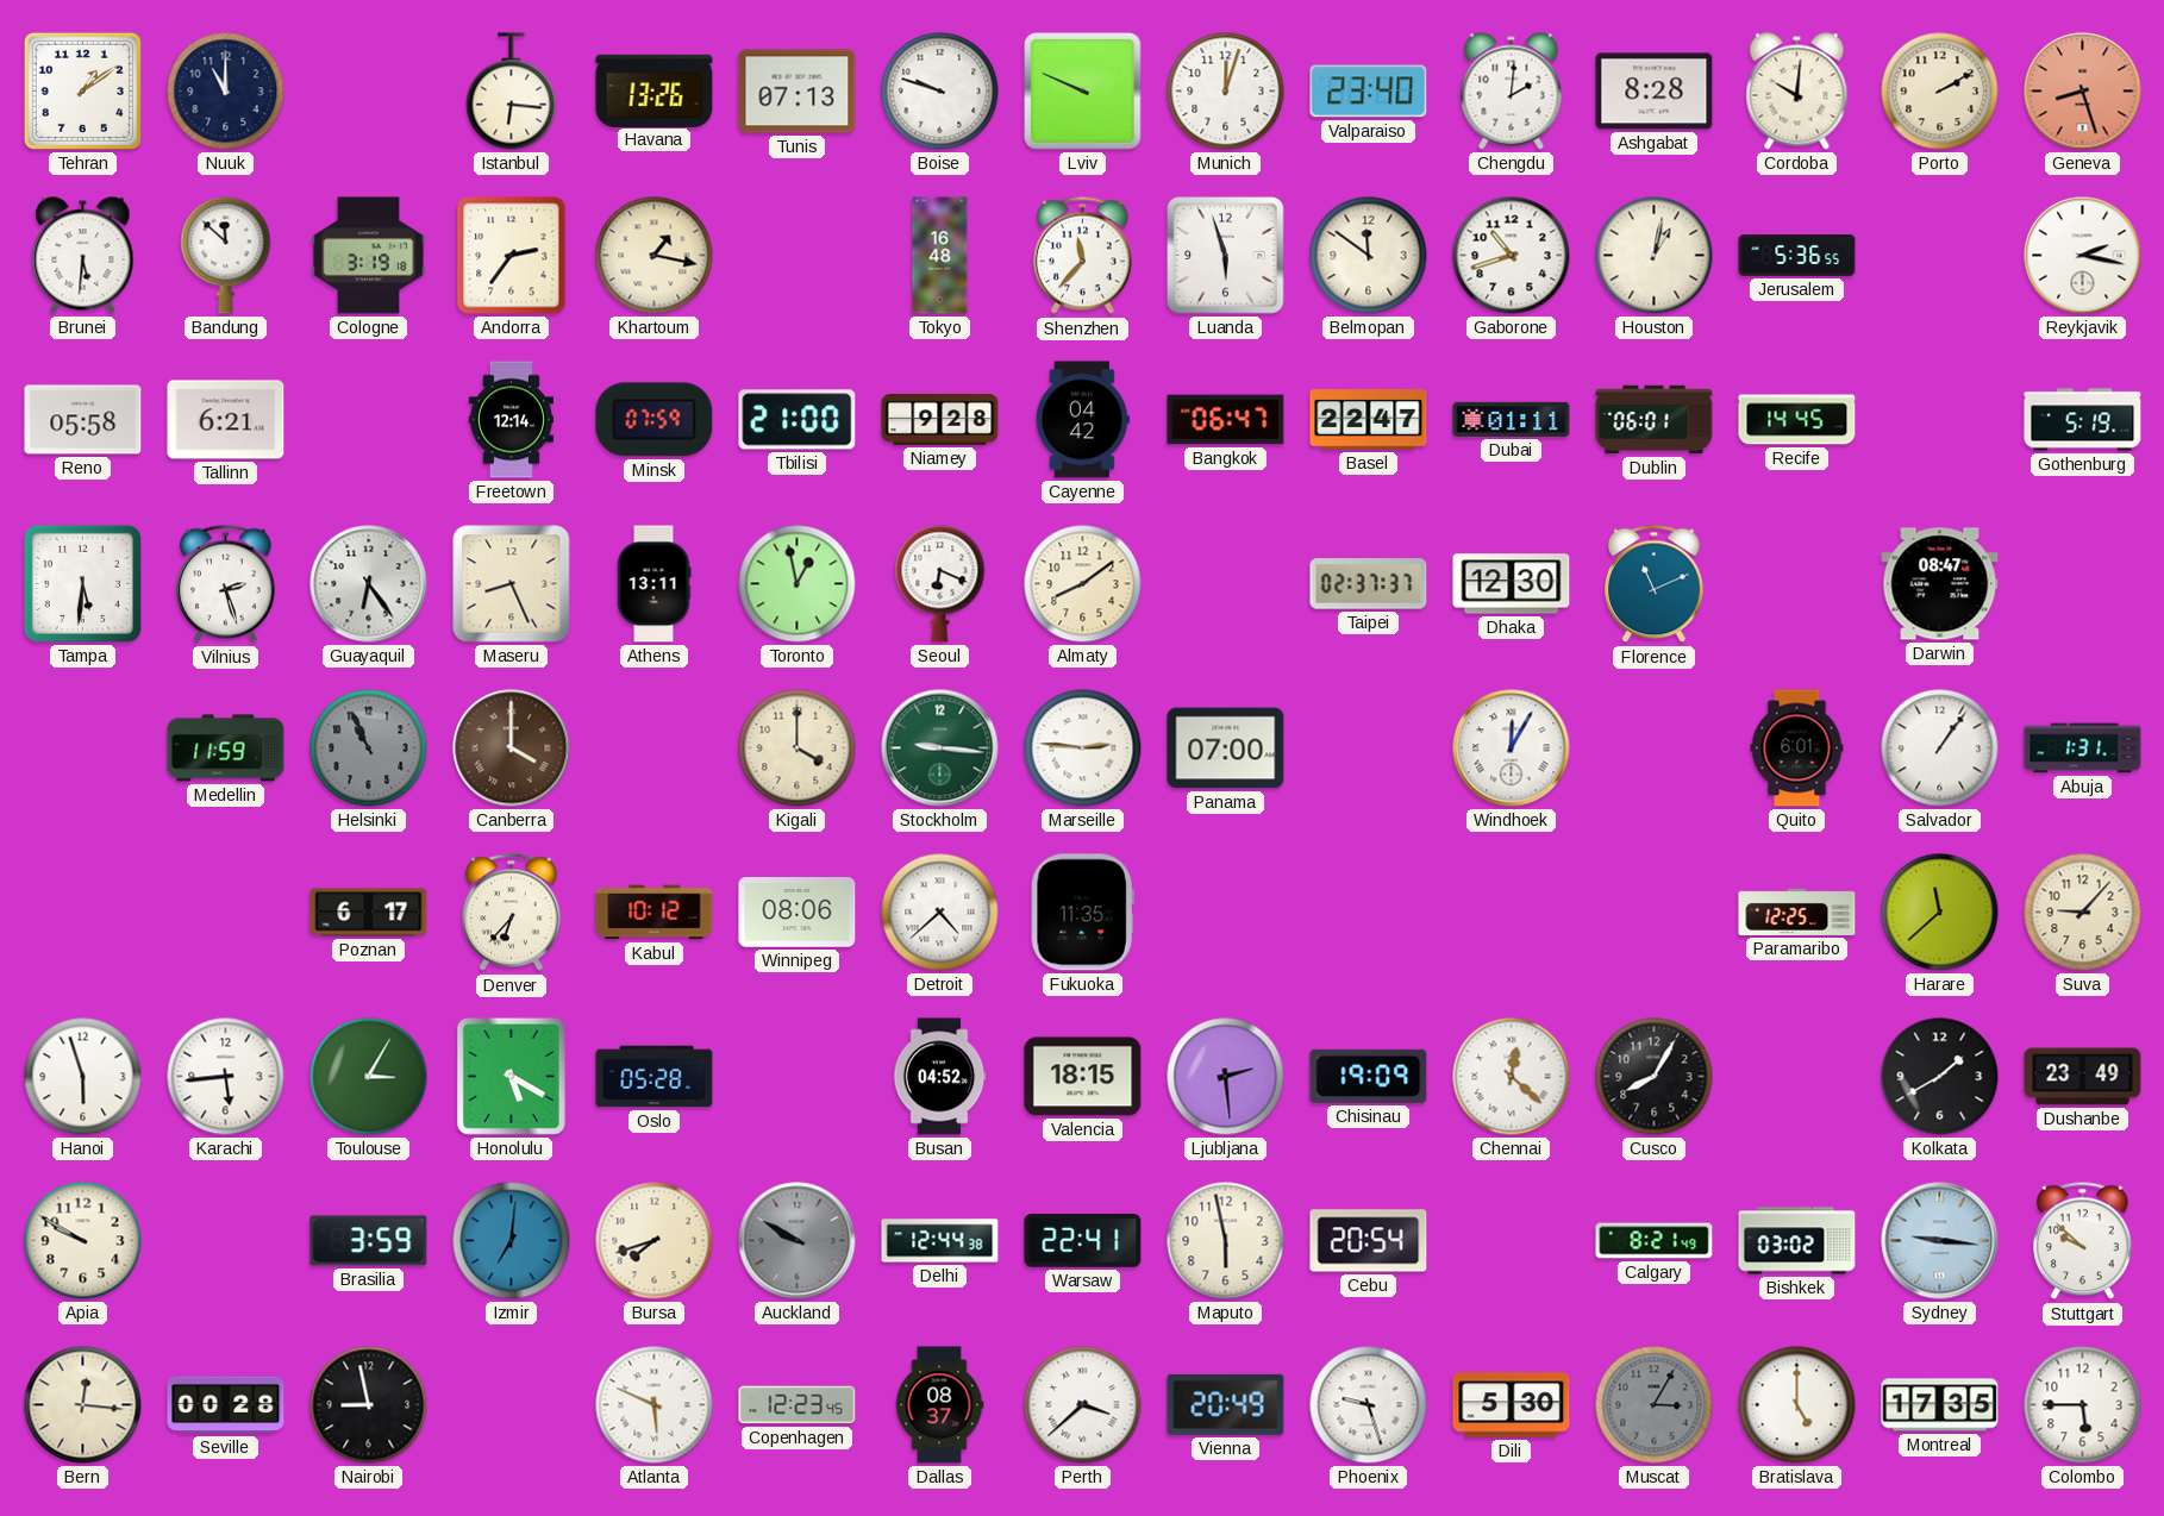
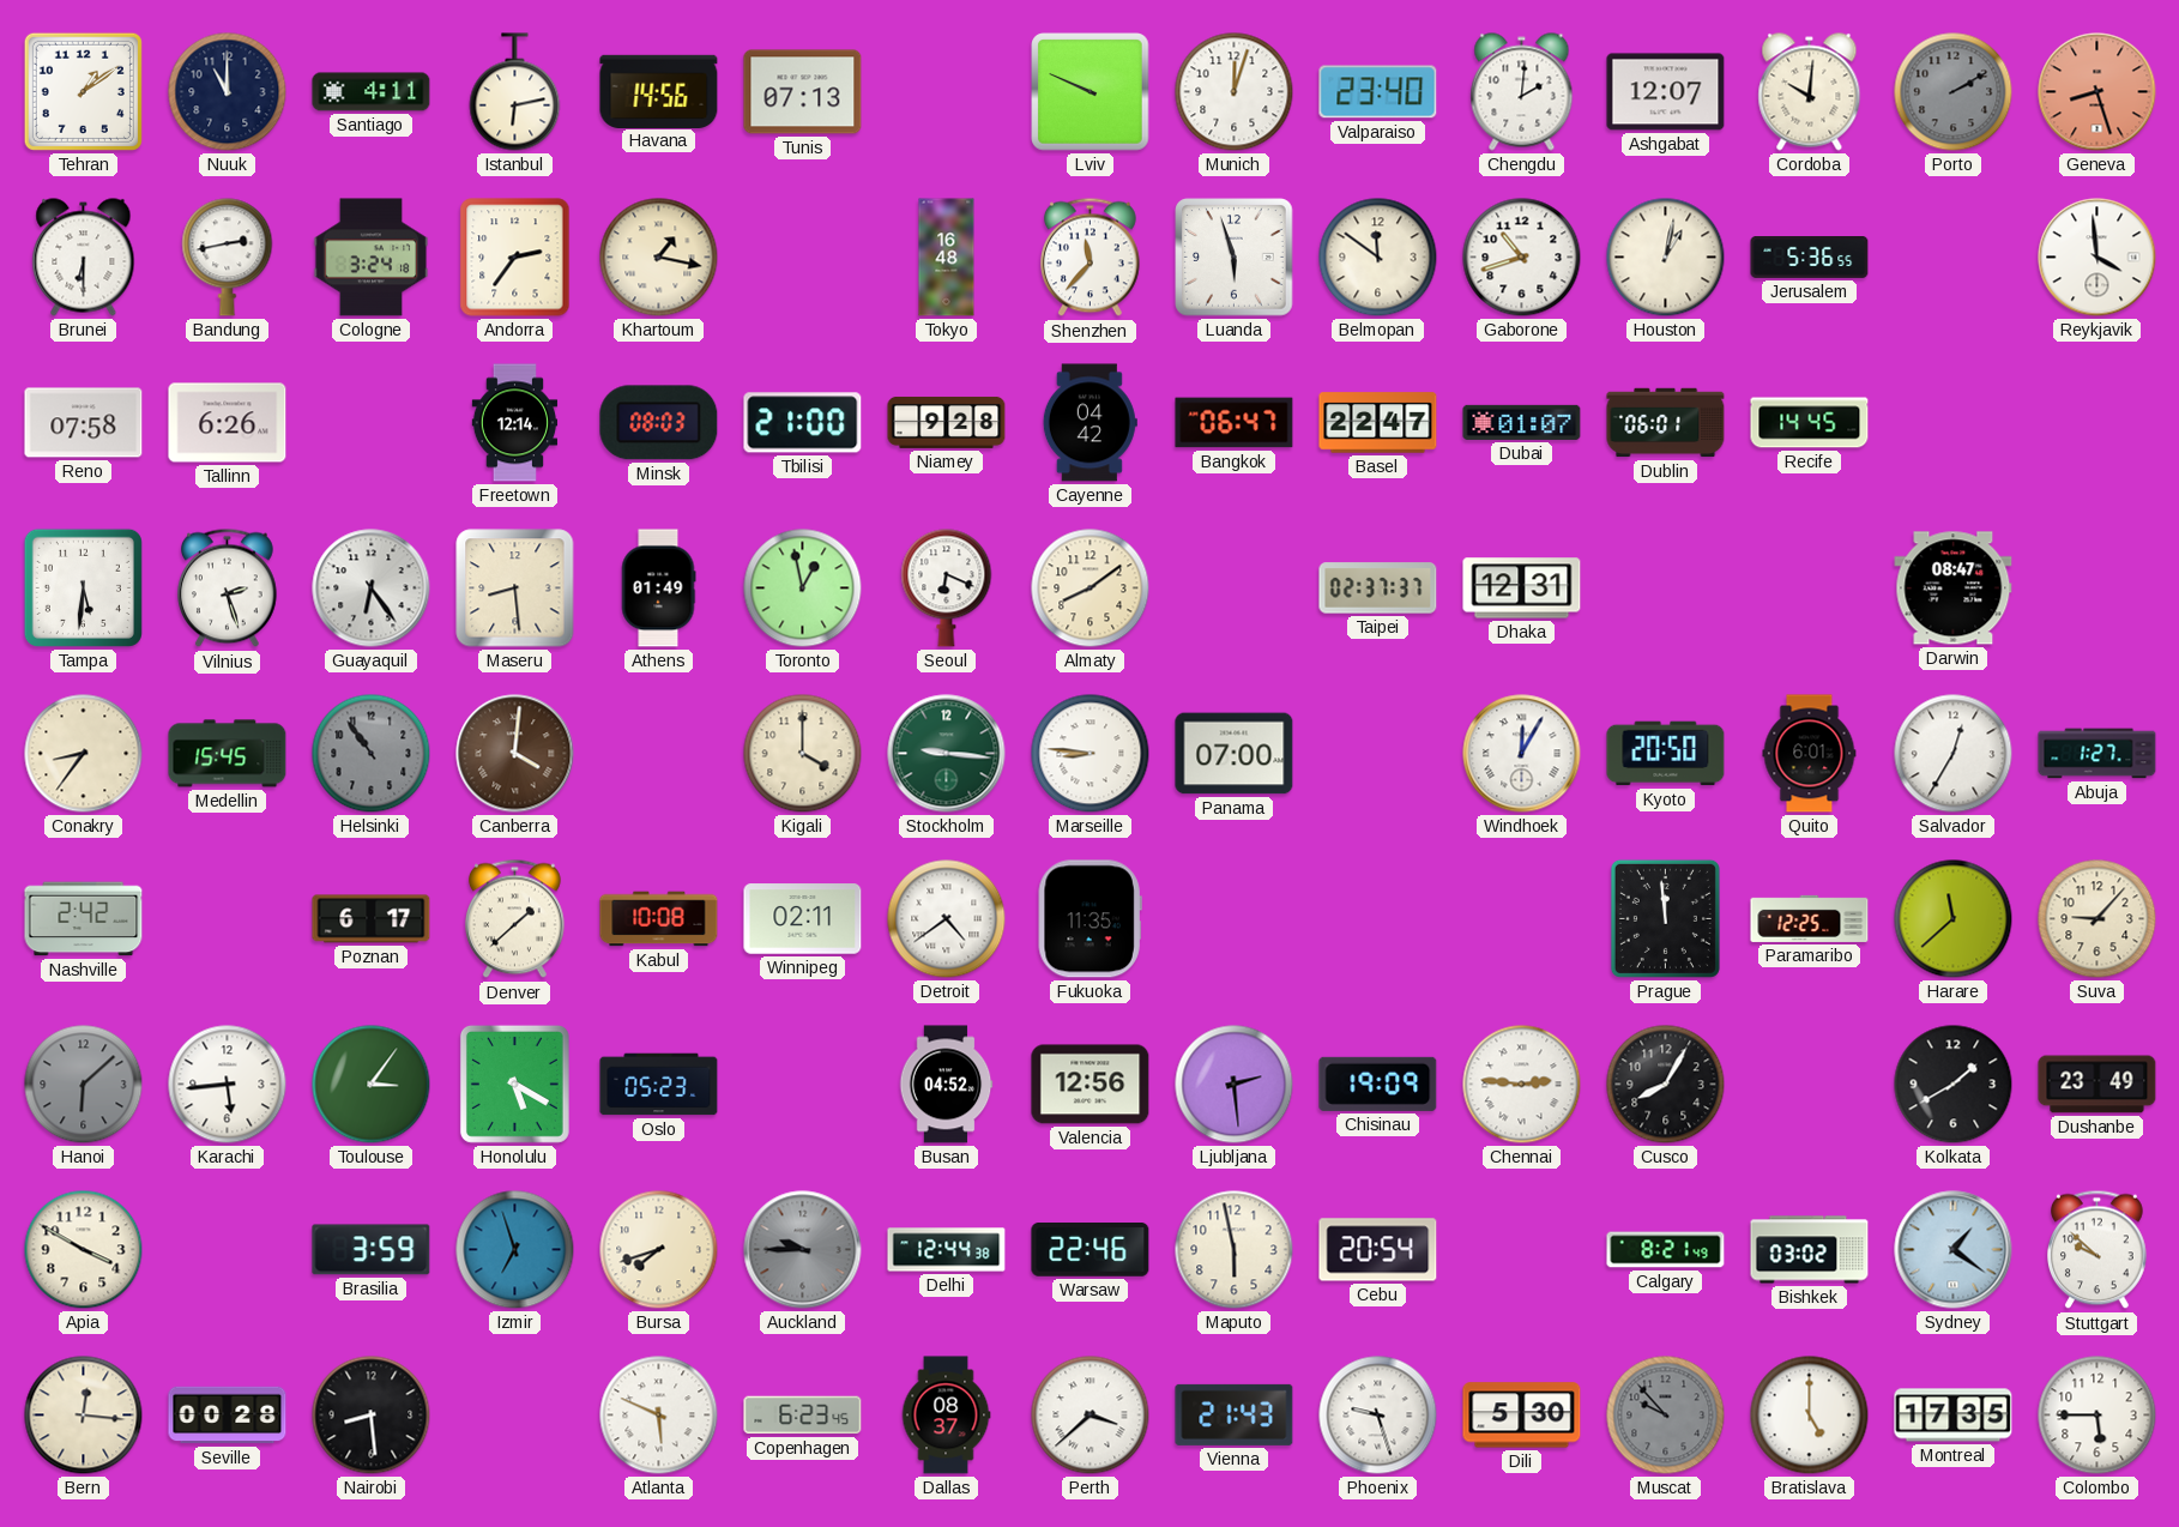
Santiago: none -> 4:11 (372, 92)
Istanbul: 6:16 -> 6:13 (515, 92)
Havana: 13:26 -> 14:56 (659, 91)
Boise: 9:48 -> none (940, 92)
Ashgabat: 8:28 -> 12:07 (1666, 92)
Porto dial: cream -> grey (1954, 92)
Brunei: 5:31 -> 6:30 (84, 258)
Bandung: 11:52 -> 2:43 (228, 258)
Cologne: 3:19 -> 3:24 (372, 258)
Reykjavik: 2:17 -> 3:59 (2097, 258)
Reno: 05:58 -> 07:58 (84, 423)
Tallinn: 6:21 -> 6:26 (228, 423)
Minsk: 07:59 -> 08:03 (659, 423)
Dubai: 01:11 -> 01:07 (1522, 422)
Gothenburg: 5:19 -> none (2083, 420)
Maseru: 8:26 -> 8:29 (515, 589)
Athens: 13:11 -> 01:49 (658, 589)
Dhaka: 12:30 -> 12:31 (1522, 589)
Florence: 11:11 -> none (1655, 584)
Conakry: none -> 8:36 (84, 754)
Medellin: 11:59 -> 15:45 (228, 754)
Helsinki: 10:56 -> 10:54 (372, 754)
Canberra: 4:00 -> 4:01 (515, 754)
Marseille: 2:46 -> 8:46 (1091, 754)
Kyoto: none -> 20:50 (1666, 754)
Salvador: 1:06 -> 12:35 (1954, 754)
Abuja: 1:31 -> 1:27 (2097, 754)
Nashville: none -> 2:42 (84, 919)
Denver: 6:37 -> 1:38 (515, 919)
Kabul: 10:12 -> 10:08 (659, 919)
Winnipeg: 08:06 -> 02:11 (803, 919)
Detroit: 4:38 -> 4:39 (947, 919)
Prague: none -> 11:59 (1665, 918)
Hanoi: 5:57 -> 6:08 (84, 1085)
Hanoi dial: white -> grey (84, 1085)
Toulouse: 3:05 -> 3:06 (372, 1085)
Oslo: 05:28 -> 05:23 (659, 1085)
Valencia: 18:15 -> 12:56 (1091, 1085)
Chennai: 12:22 -> 2:46 (1522, 1085)
Apia: 9:50 -> 3:50 (84, 1250)
Izmir: 7:01 -> 6:57 (515, 1250)
Auckland: 9:50 -> 9:45 (803, 1250)
Warsaw: 22:41 -> 22:46 (1091, 1250)
Sydney: 9:16 -> 1:21 (1954, 1250)
Nairobi: 8:58 -> 8:29 (372, 1416)
Copenhagen: 12:23 -> 6:23 (803, 1416)
Vienna: 20:49 -> 21:43 (1235, 1414)
Muscat: 3:05 -> 9:53 (1666, 1416)
